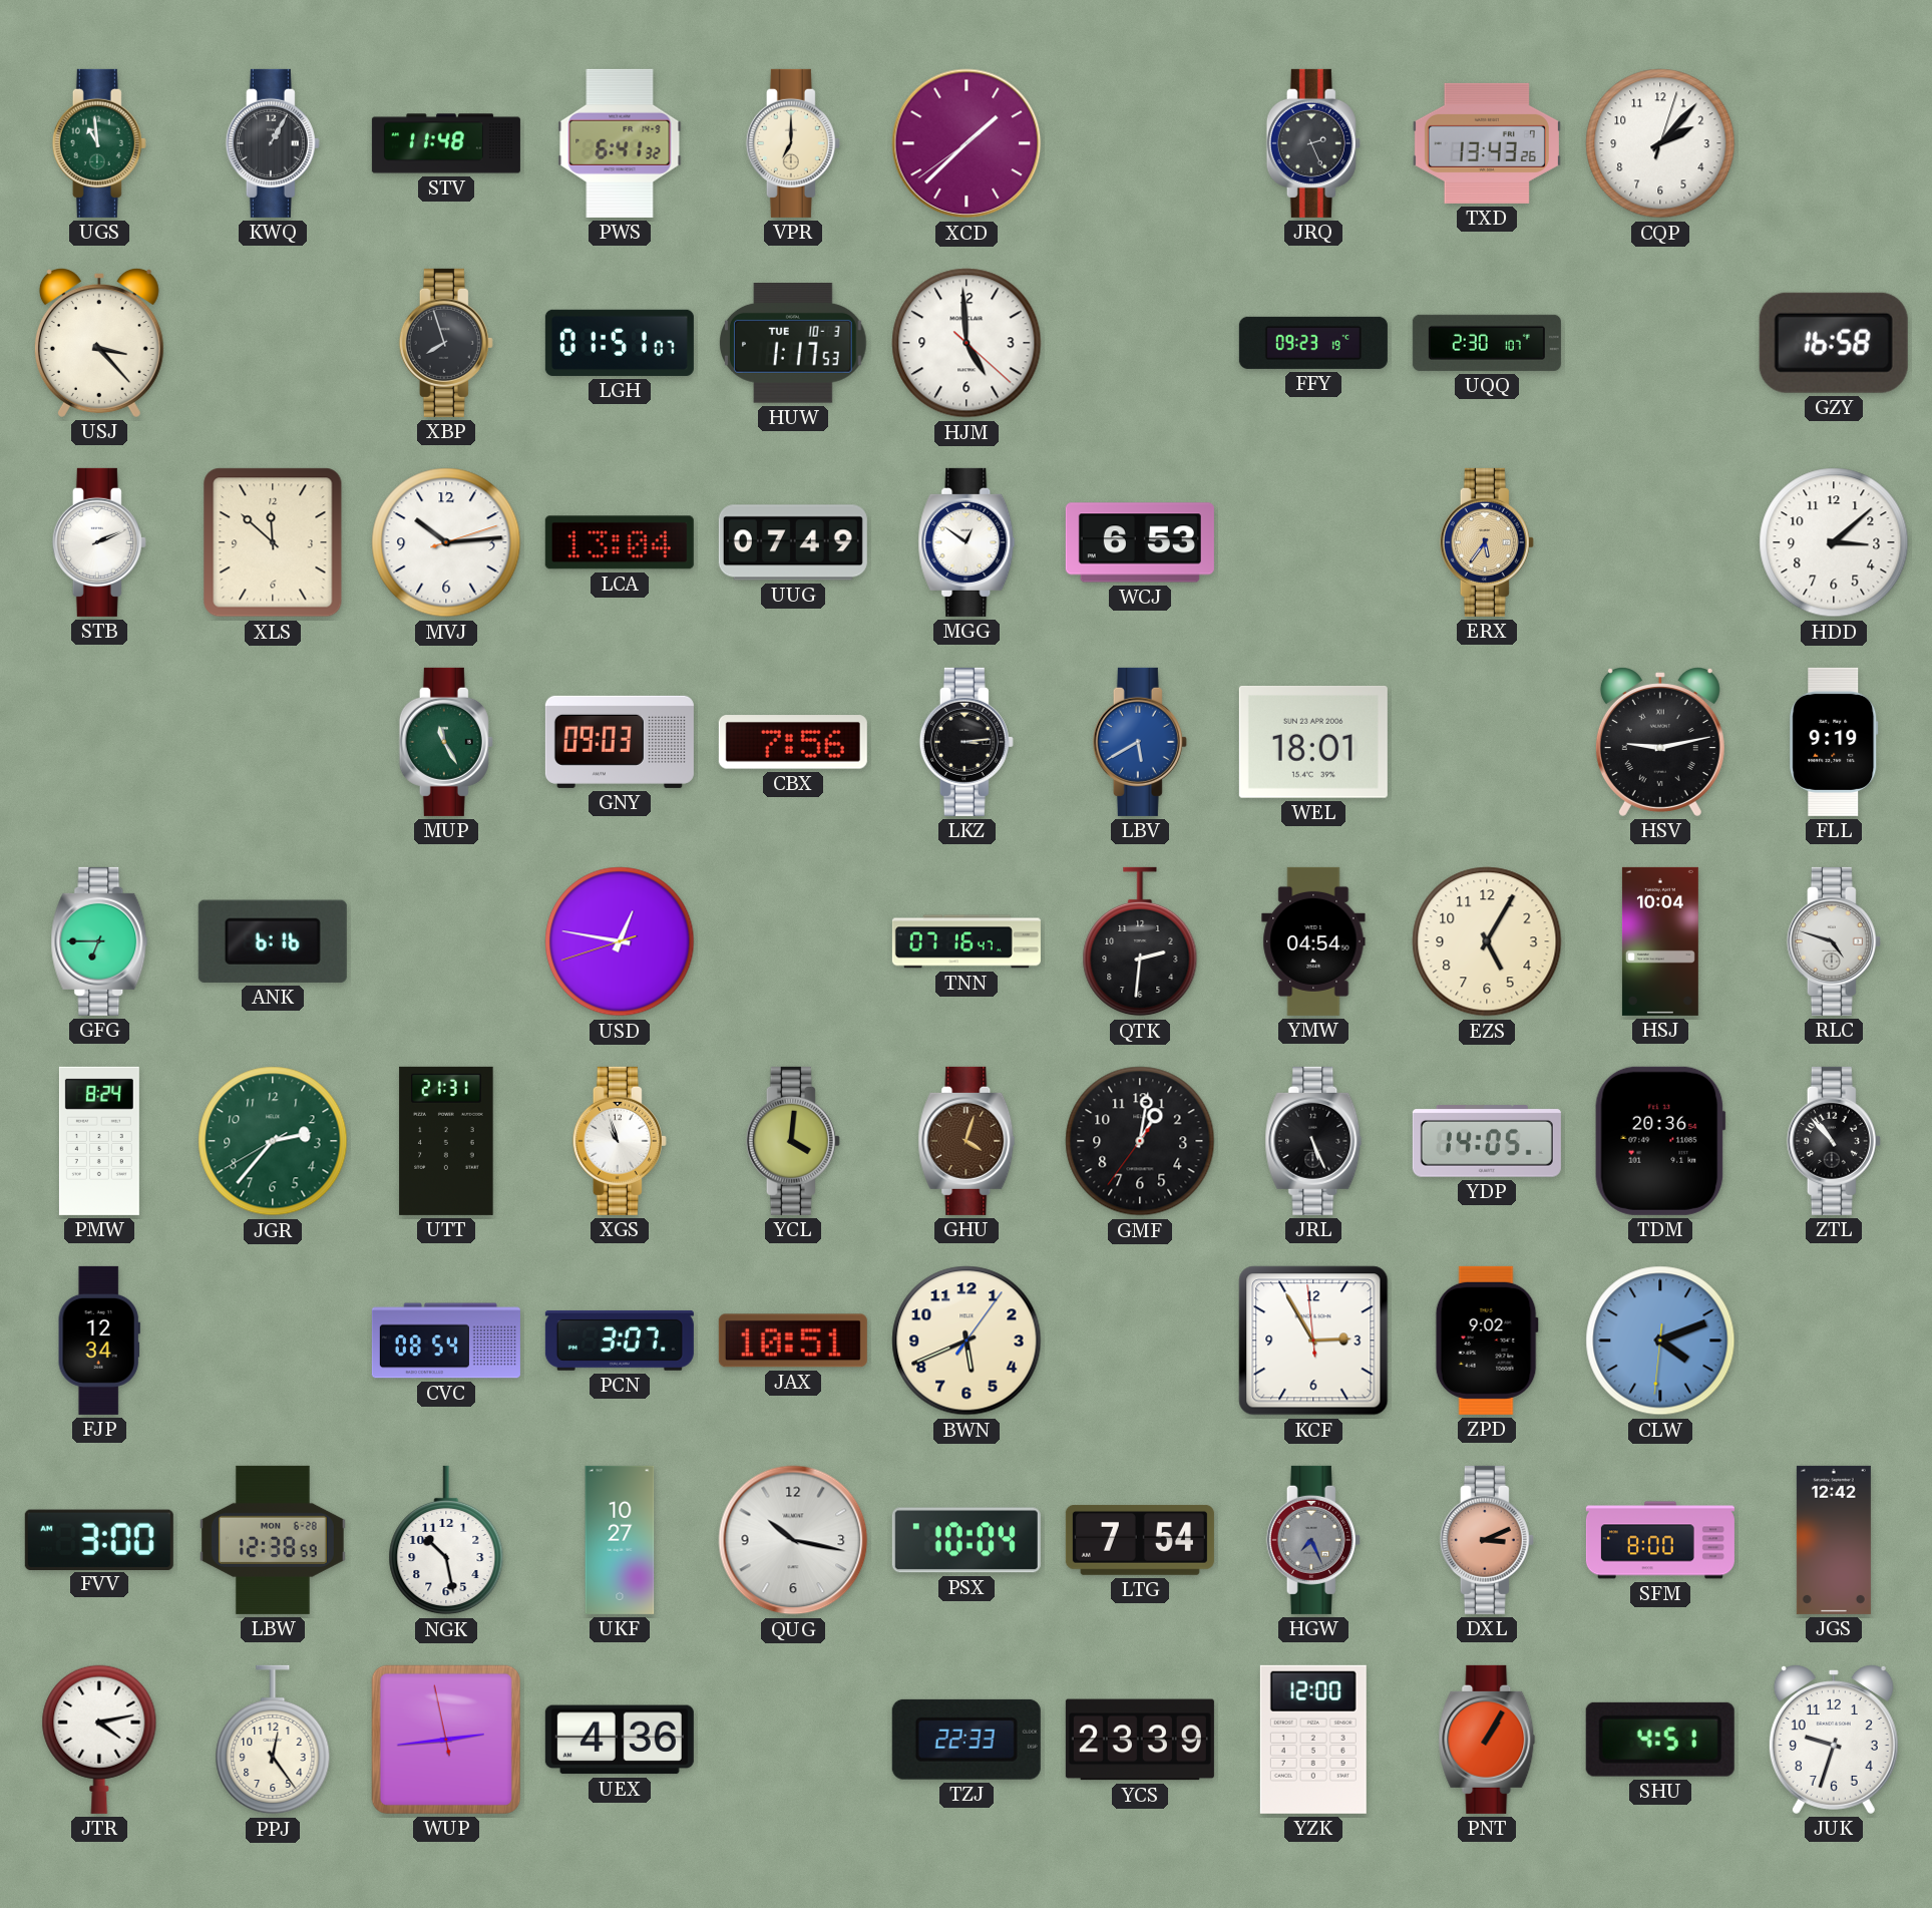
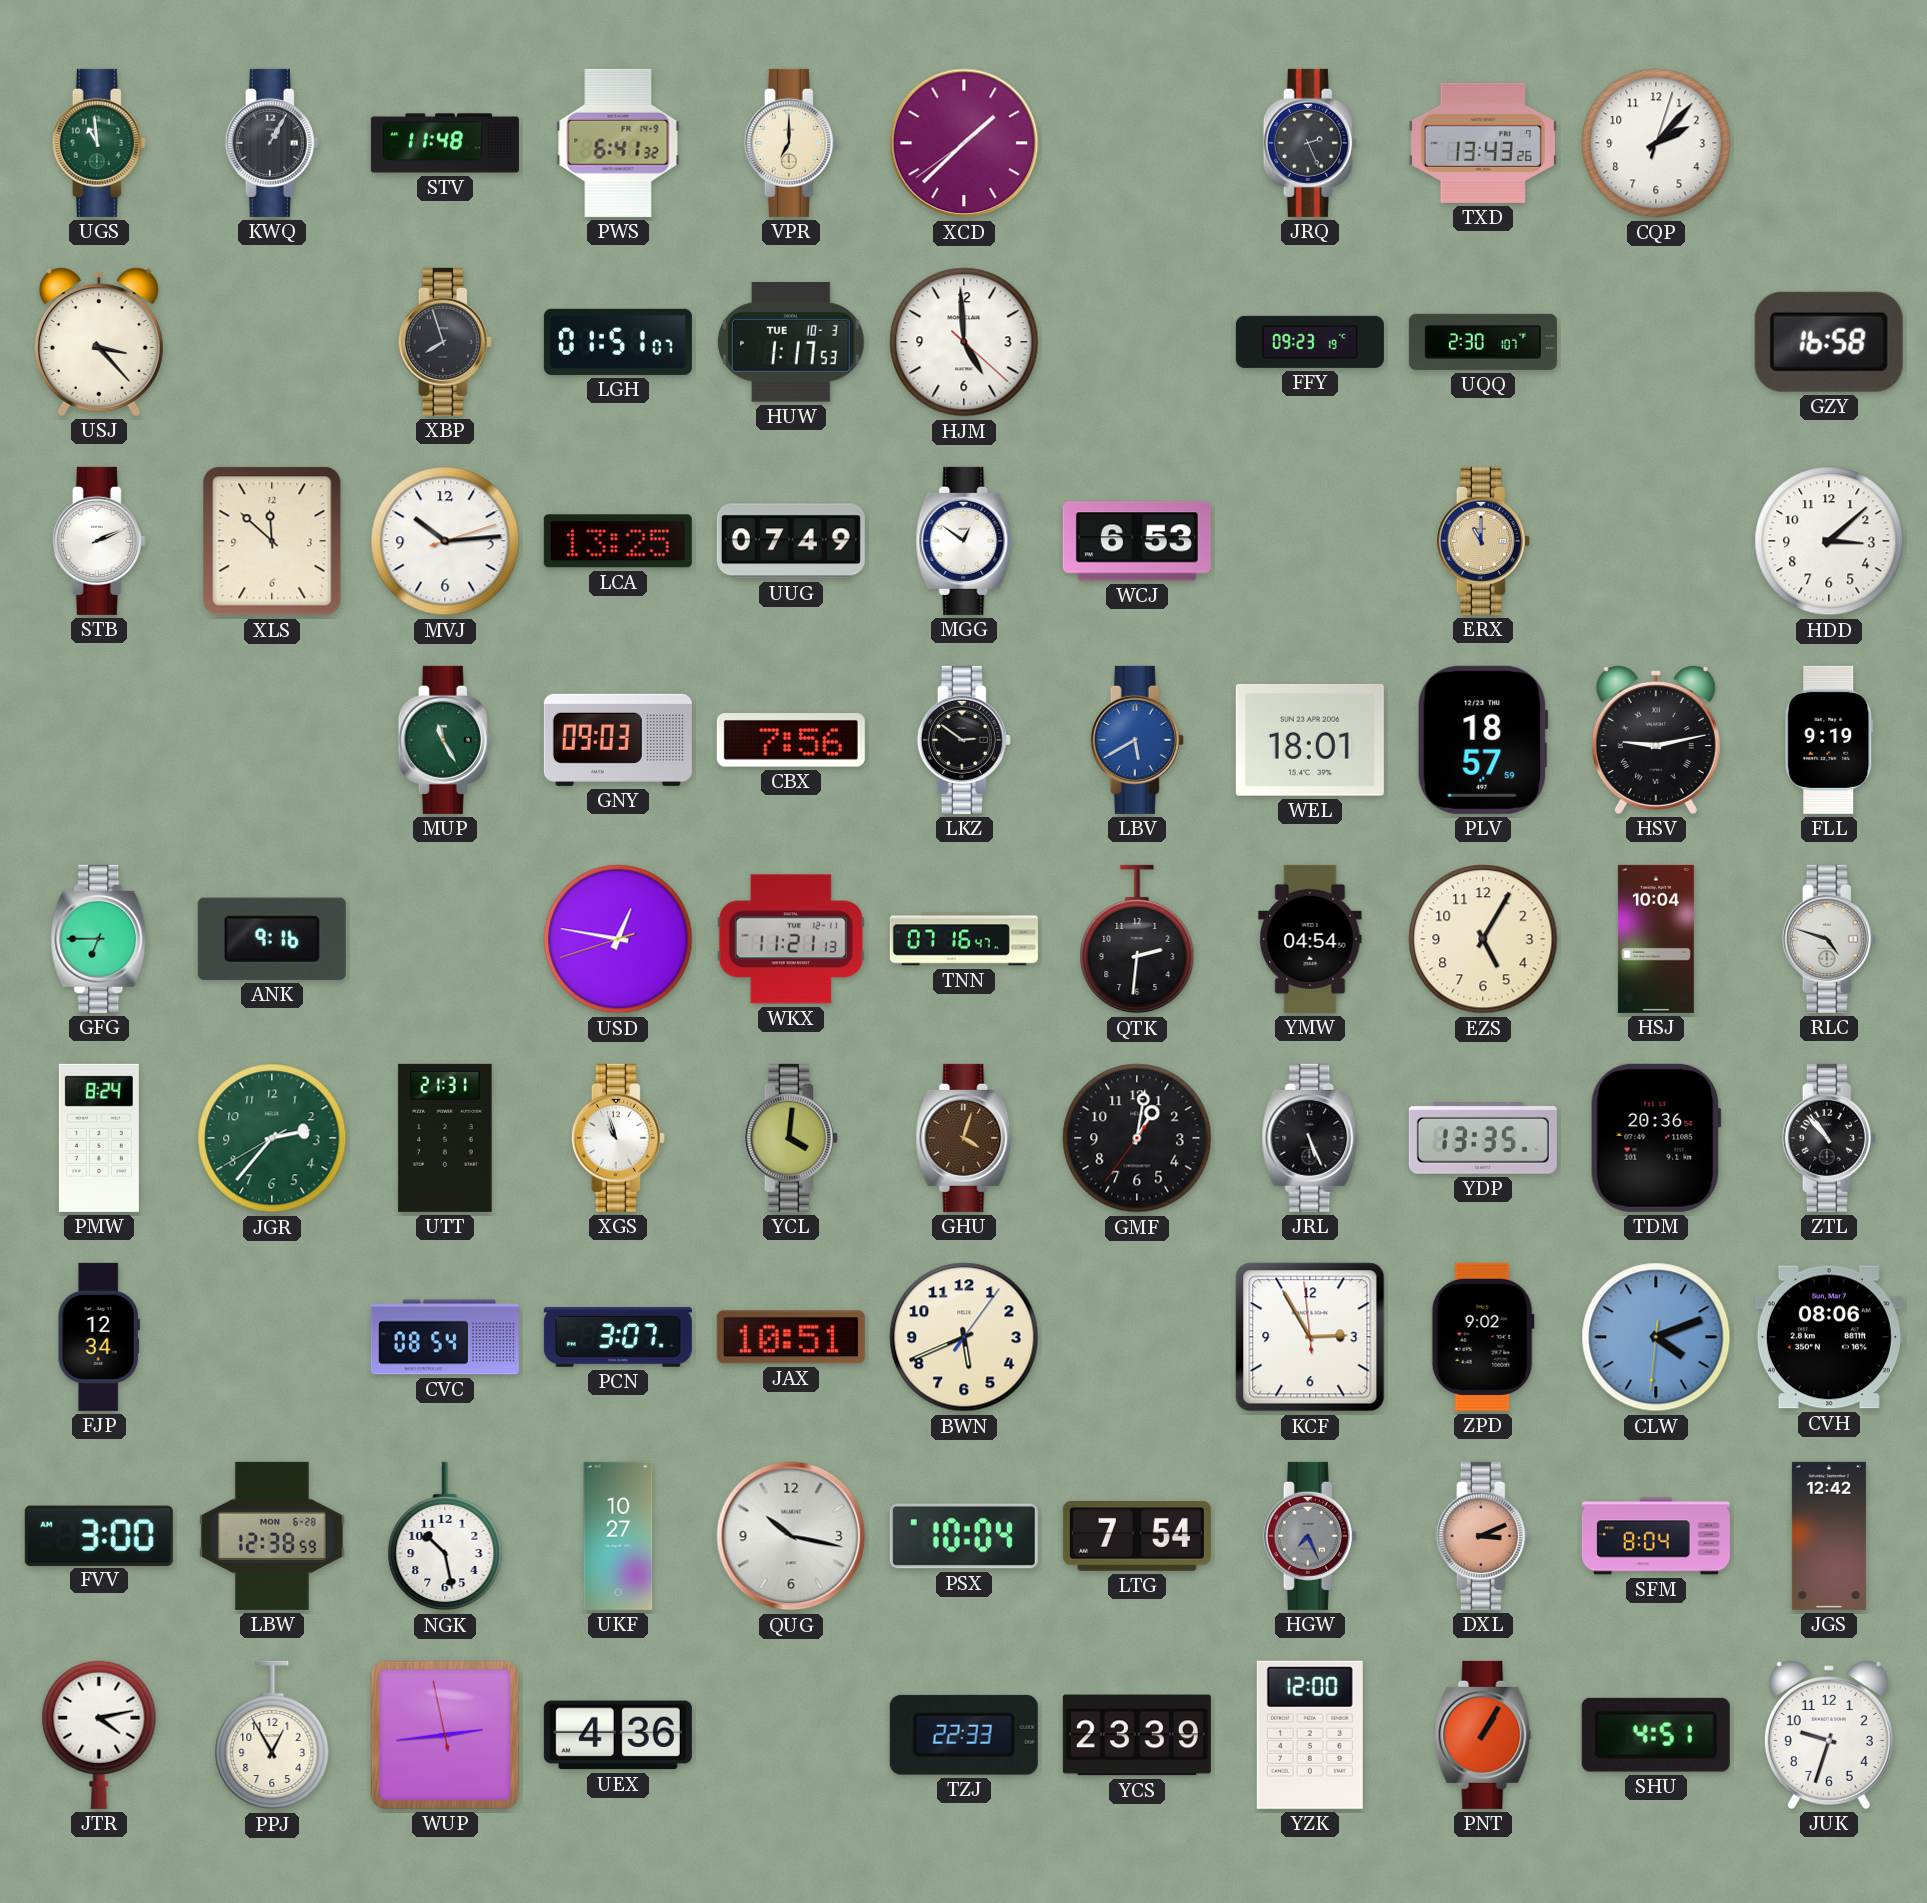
LCA: 13:04 -> 13:25 (618, 541)
ERX: 5:36 -> 11:00 (1483, 541)
LKZ: 3:14 -> 2:51 (964, 740)
PLV: none -> 18:57 (1483, 740)
ANK: 6:16 -> 9:16 (272, 939)
WKX: none -> 11:21 (791, 939)
YDP: 14:05 -> 13:35 (1483, 1138)
CVH: none -> 08:06 (1829, 1337)
SFM: 8:00 -> 8:04 (1656, 1536)
PPJ: 12:24 -> 12:55 (272, 1735)
